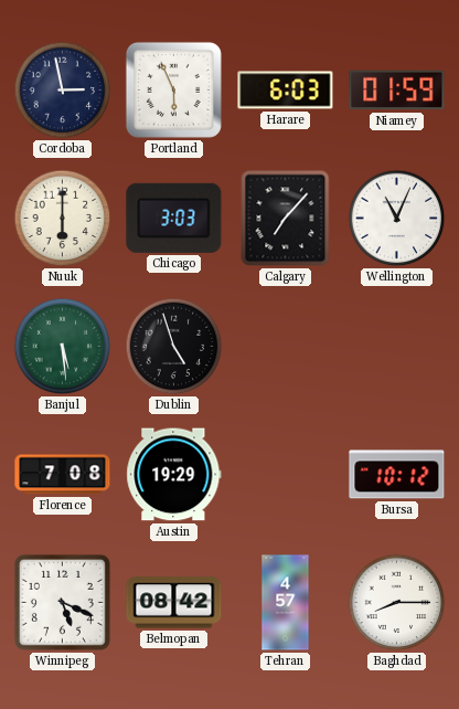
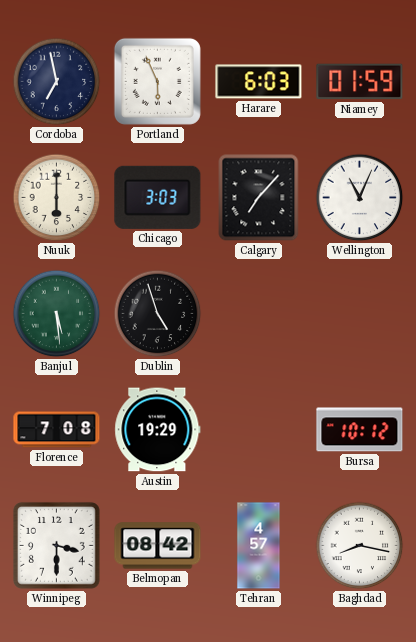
Cordoba: 2:58 -> 6:58 (57, 82)
Winnipeg: 5:19 -> 3:30 (56, 545)
Baghdad: 8:15 -> 8:17 (360, 546)
